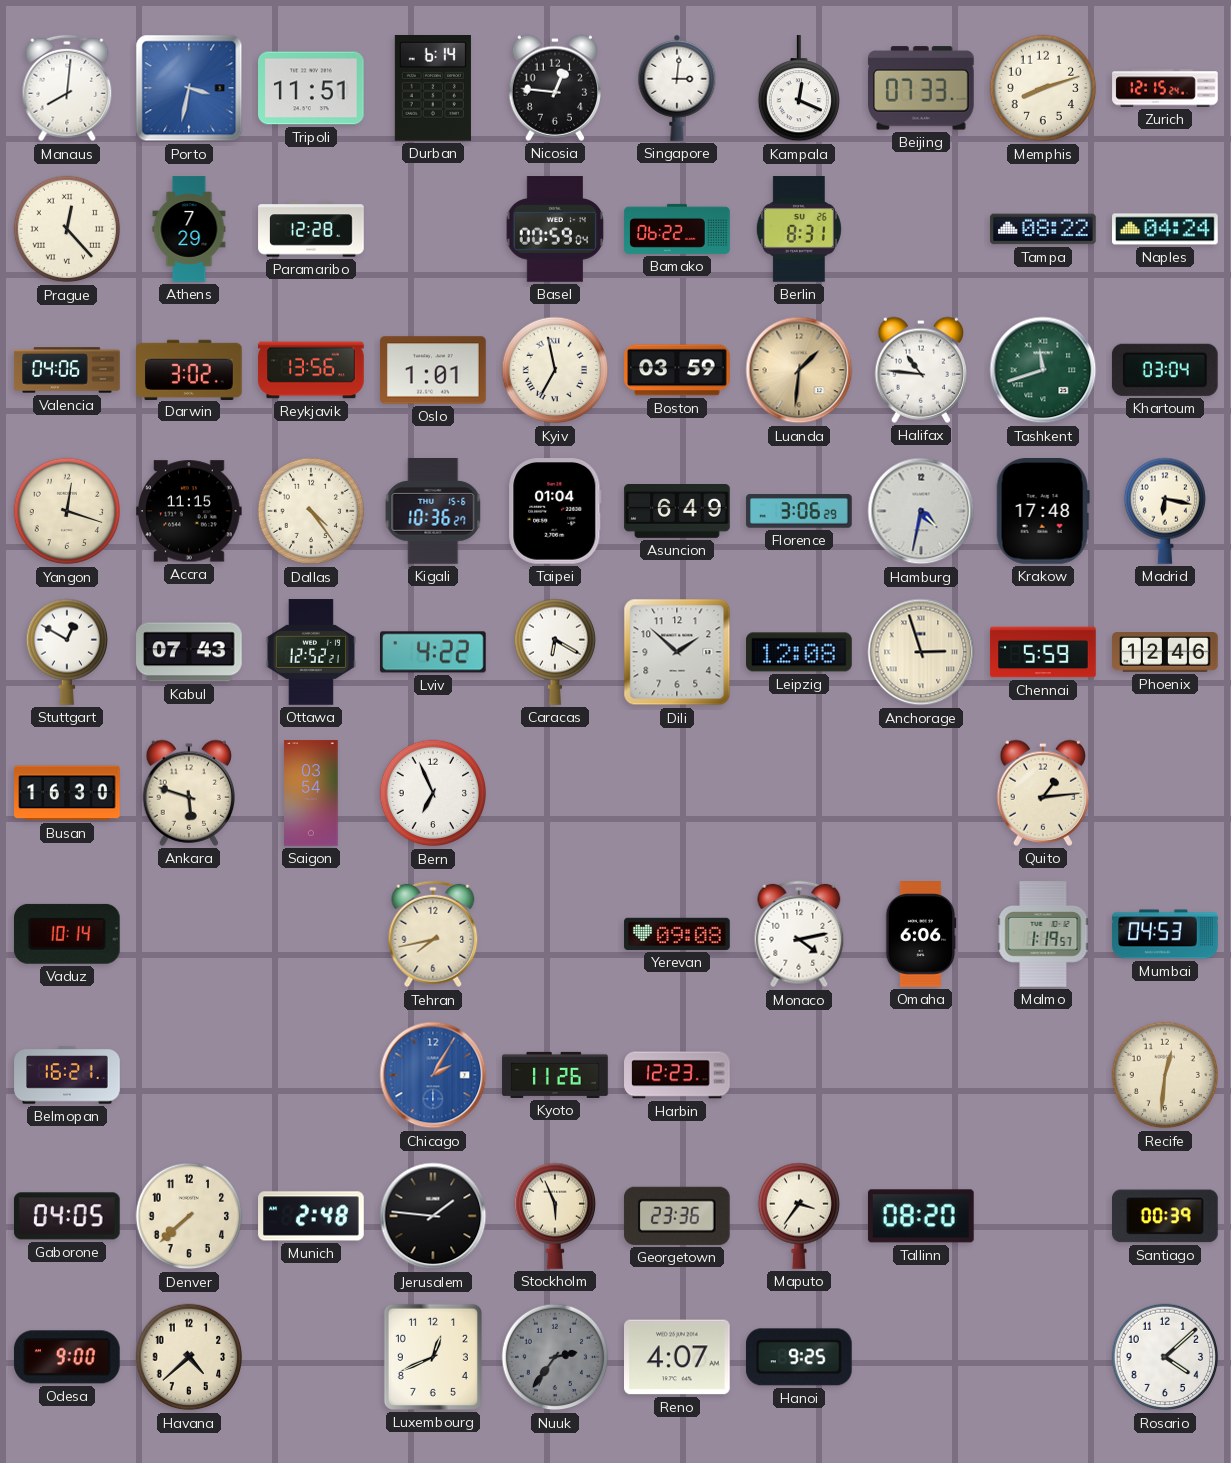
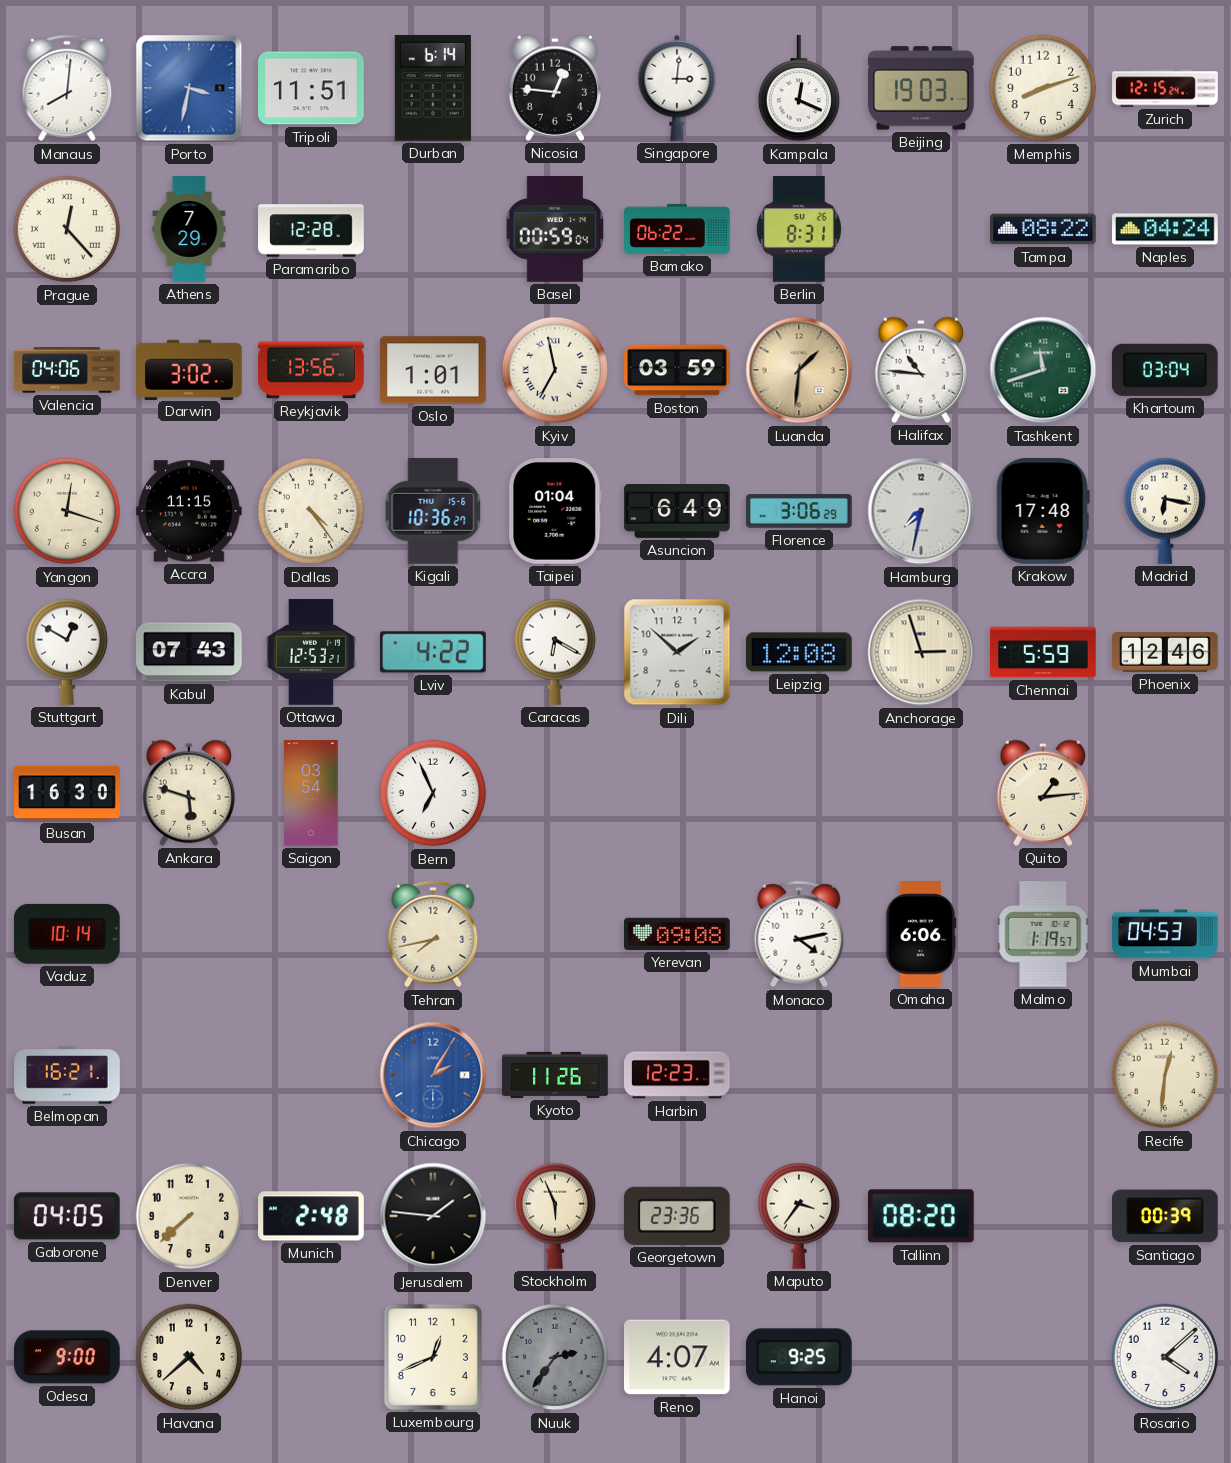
Beijing: 07:33 -> 19:03 (922, 88)
Hamburg: 4:32 -> 7:32 (921, 511)
Ottawa: 12:52 -> 12:53 (310, 652)
